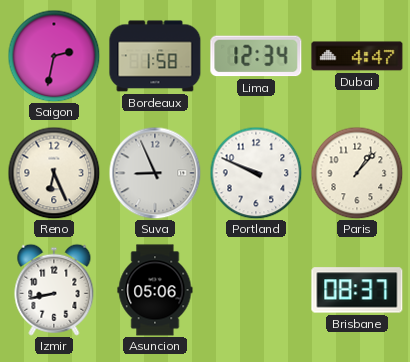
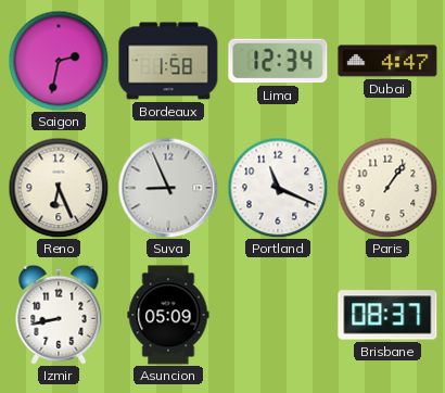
Portland: 9:49 -> 11:19 (278, 188)
Paris: 1:07 -> 1:06 (387, 188)
Asuncion: 05:06 -> 05:09 (168, 315)
